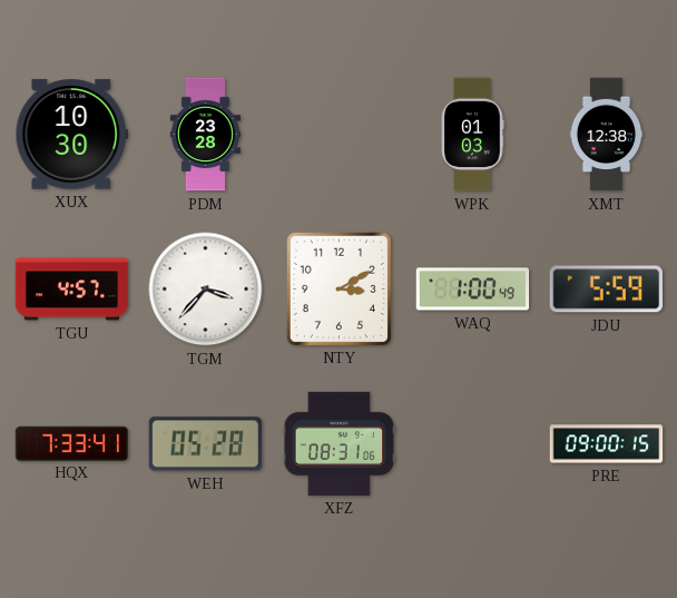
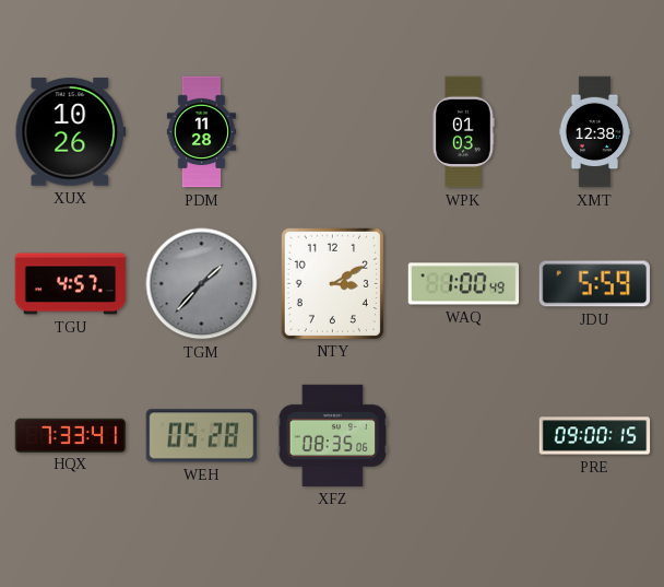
XUX: 10:30 -> 10:26 (71, 132)
PDM: 23:28 -> 11:28 (201, 132)
TGM: 3:37 -> 1:37 (202, 284)
TGM dial: white -> grey (202, 284)
XFZ: 08:31 -> 08:35 (333, 435)
